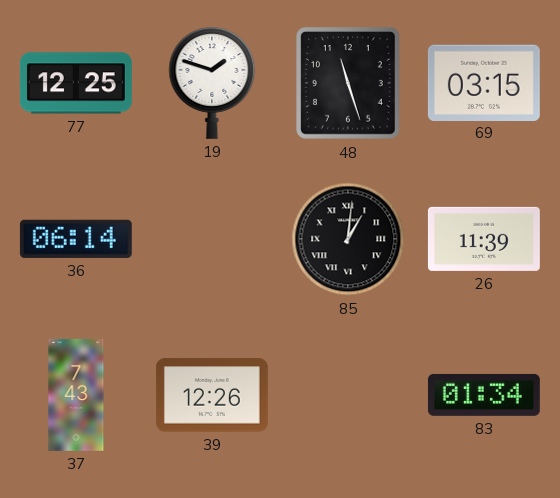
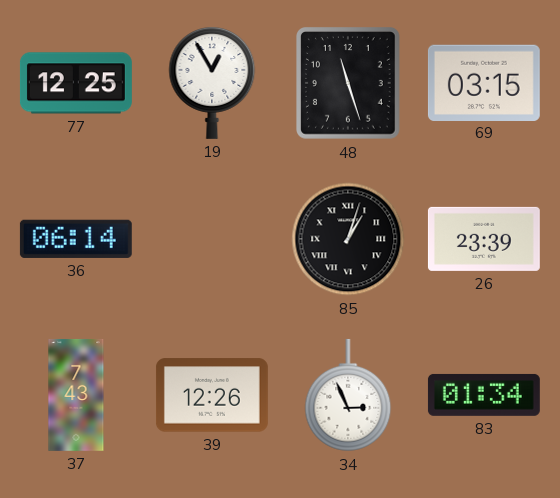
19: 1:48 -> 12:55 (212, 83)
85: 1:01 -> 1:03 (348, 239)
26: 11:39 -> 23:39 (484, 239)
34: none -> 2:56 (348, 395)
